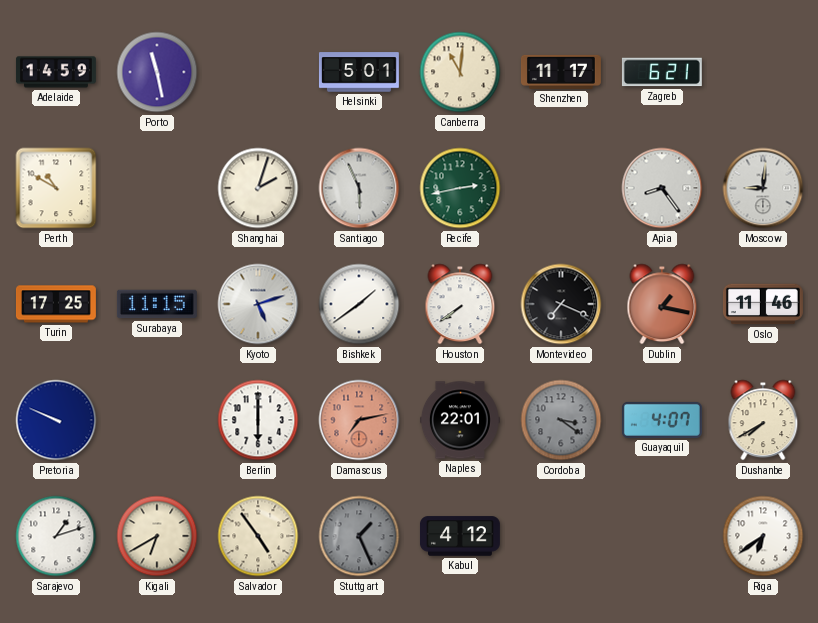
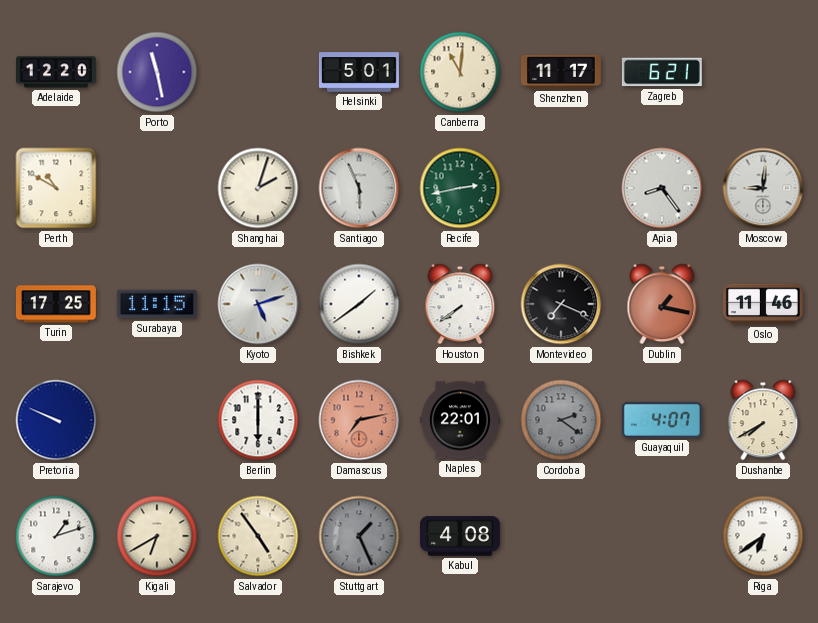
Adelaide: 14:59 -> 12:20 (56, 72)
Cordoba: 3:21 -> 2:21 (561, 420)
Kabul: 4:12 -> 4:08 (460, 536)
